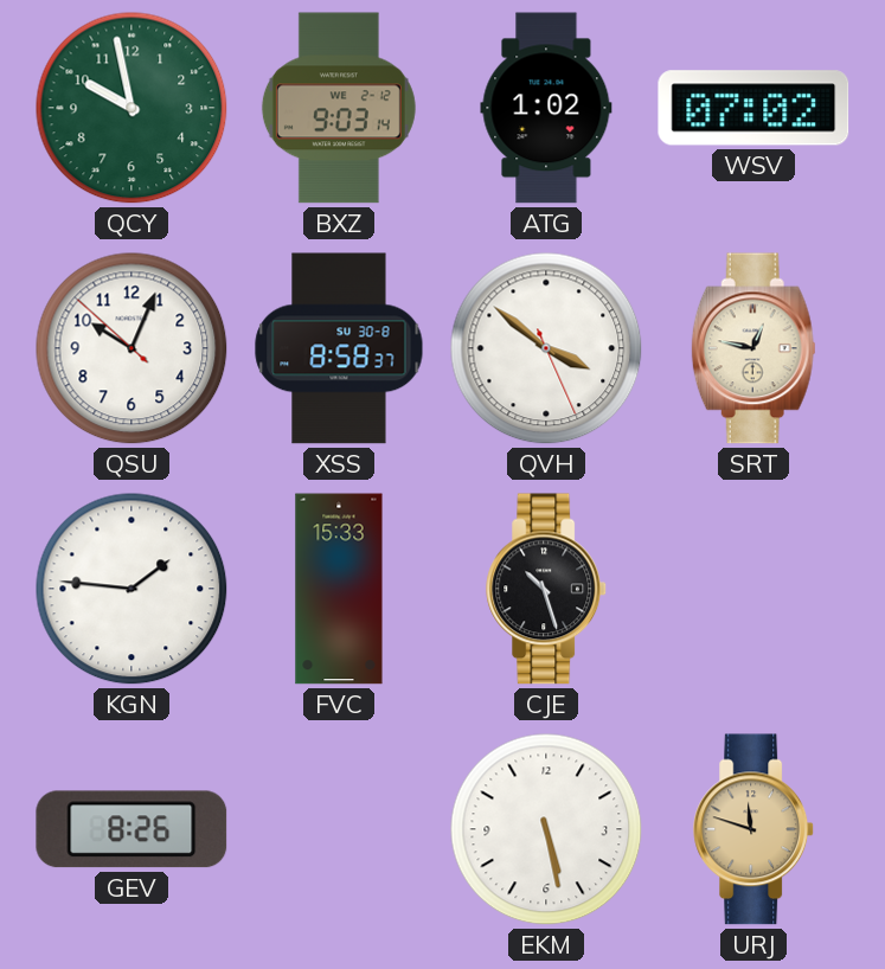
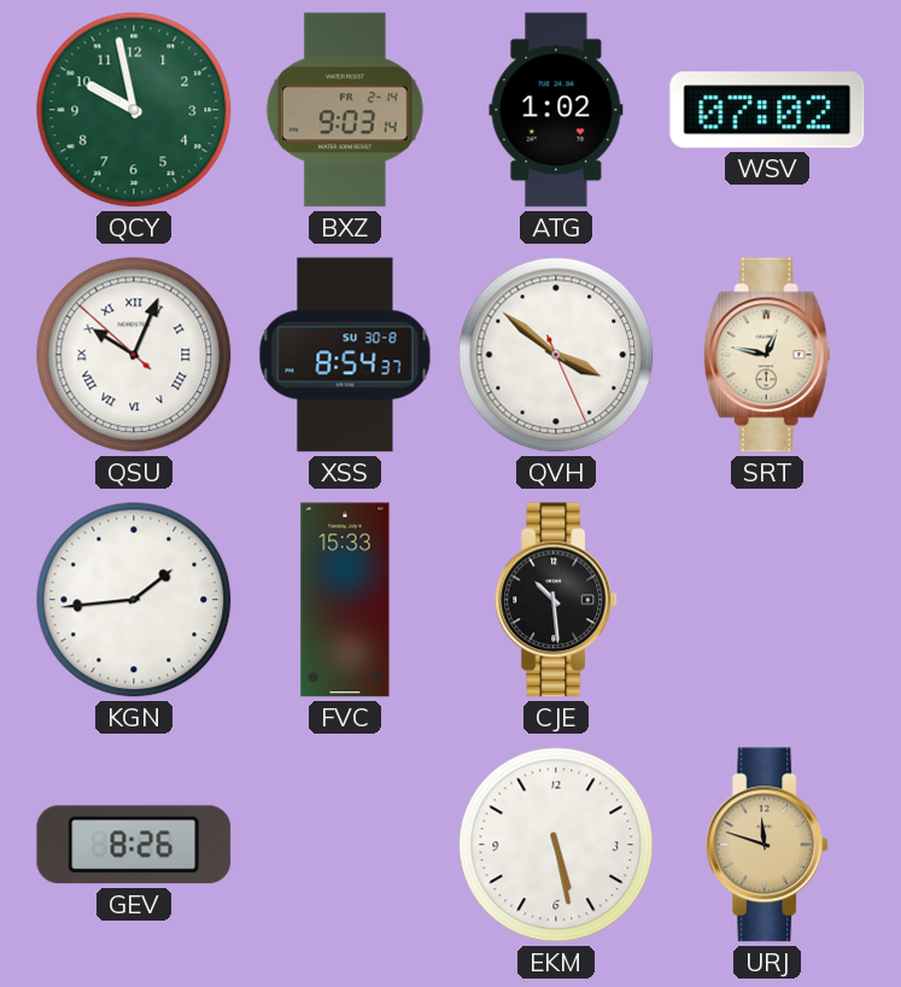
BXZ date: WE 2-12 -> FR 2-14 (345, 110)
QSU numerals: Arabic -> Roman (134, 355)
XSS: 8:58 -> 8:54 (345, 355)
KGN: 1:46 -> 1:44 (134, 600)
CJE: 10:27 -> 10:29 (557, 600)
